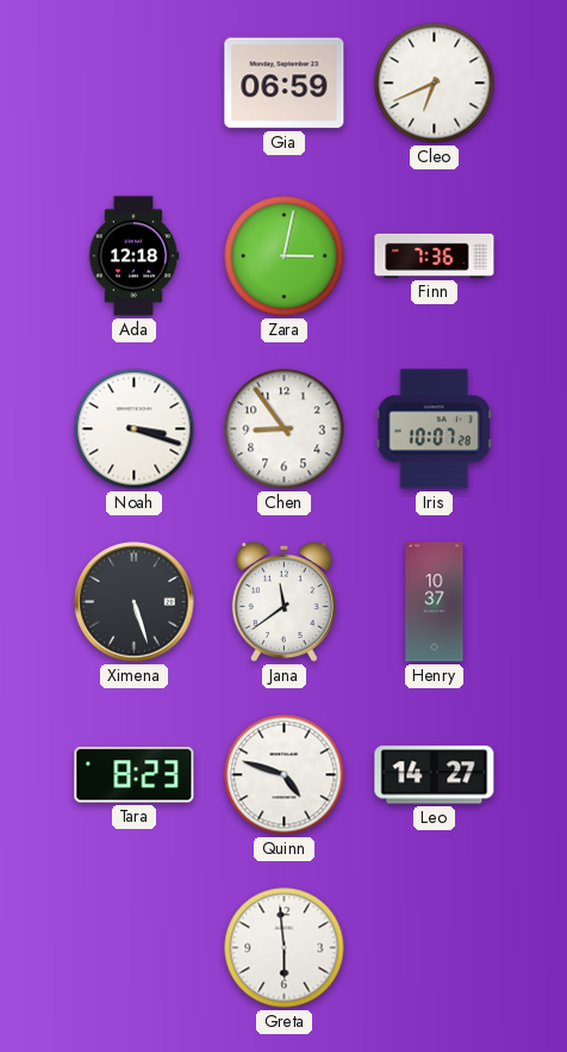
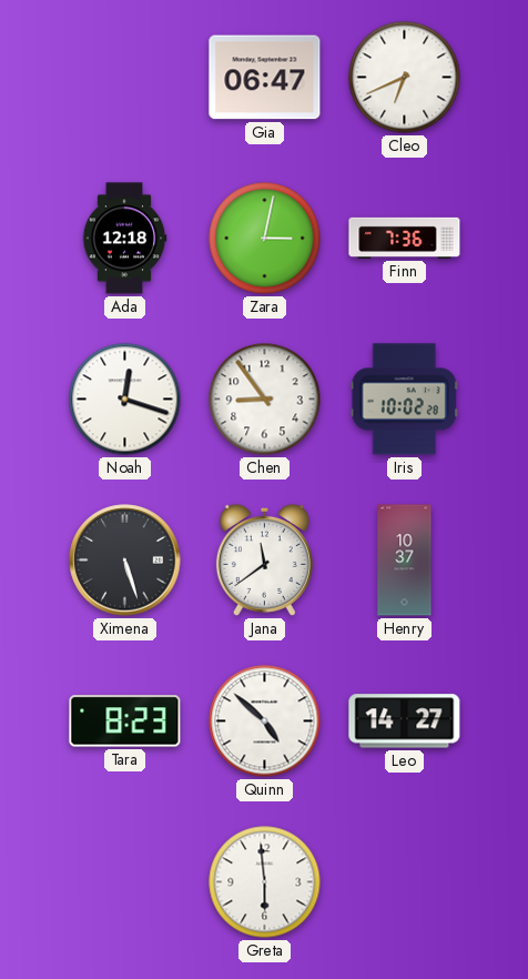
Gia: 06:59 -> 06:47 (265, 78)
Noah: 3:18 -> 12:18 (125, 400)
Iris: 10:07 -> 10:02 (404, 400)
Quinn: 4:48 -> 4:52 (265, 721)
